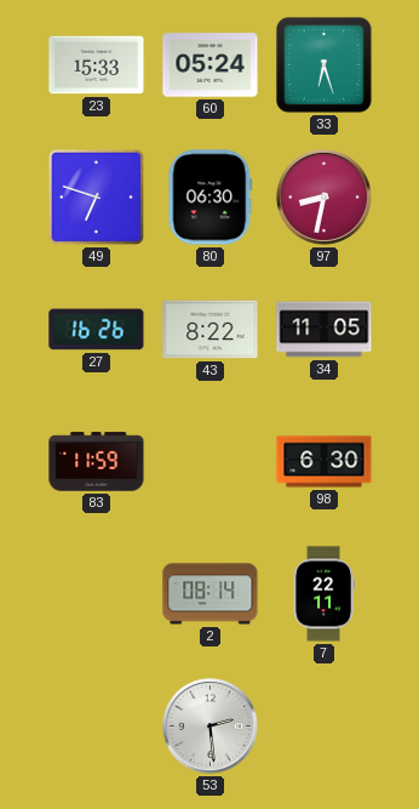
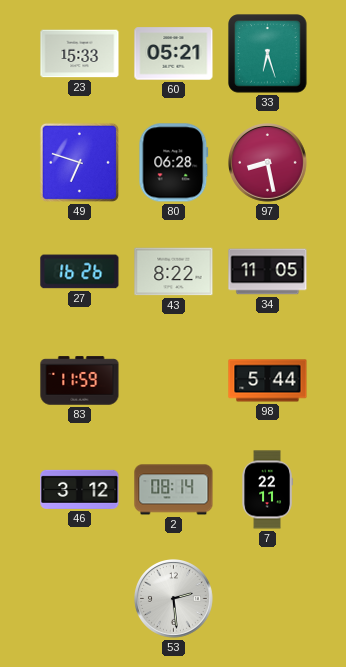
60: 05:24 -> 05:21 (174, 54)
80: 06:30 -> 06:28 (174, 163)
97: 8:32 -> 8:28 (268, 163)
98: 6:30 -> 5:44 (268, 381)
46: none -> 3:12 (80, 489)
